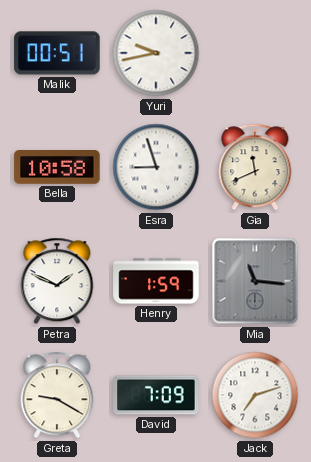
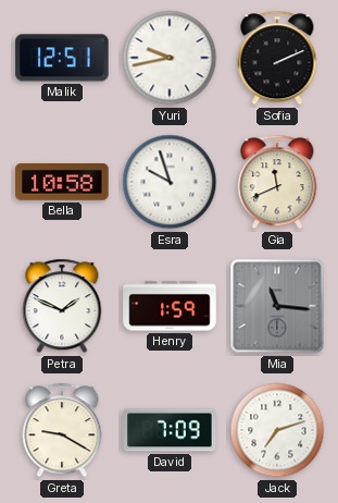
Malik: 00:51 -> 12:51 (62, 58)
Sofia: none -> 2:11 (277, 58)
Esra: 8:57 -> 9:57 (170, 182)
